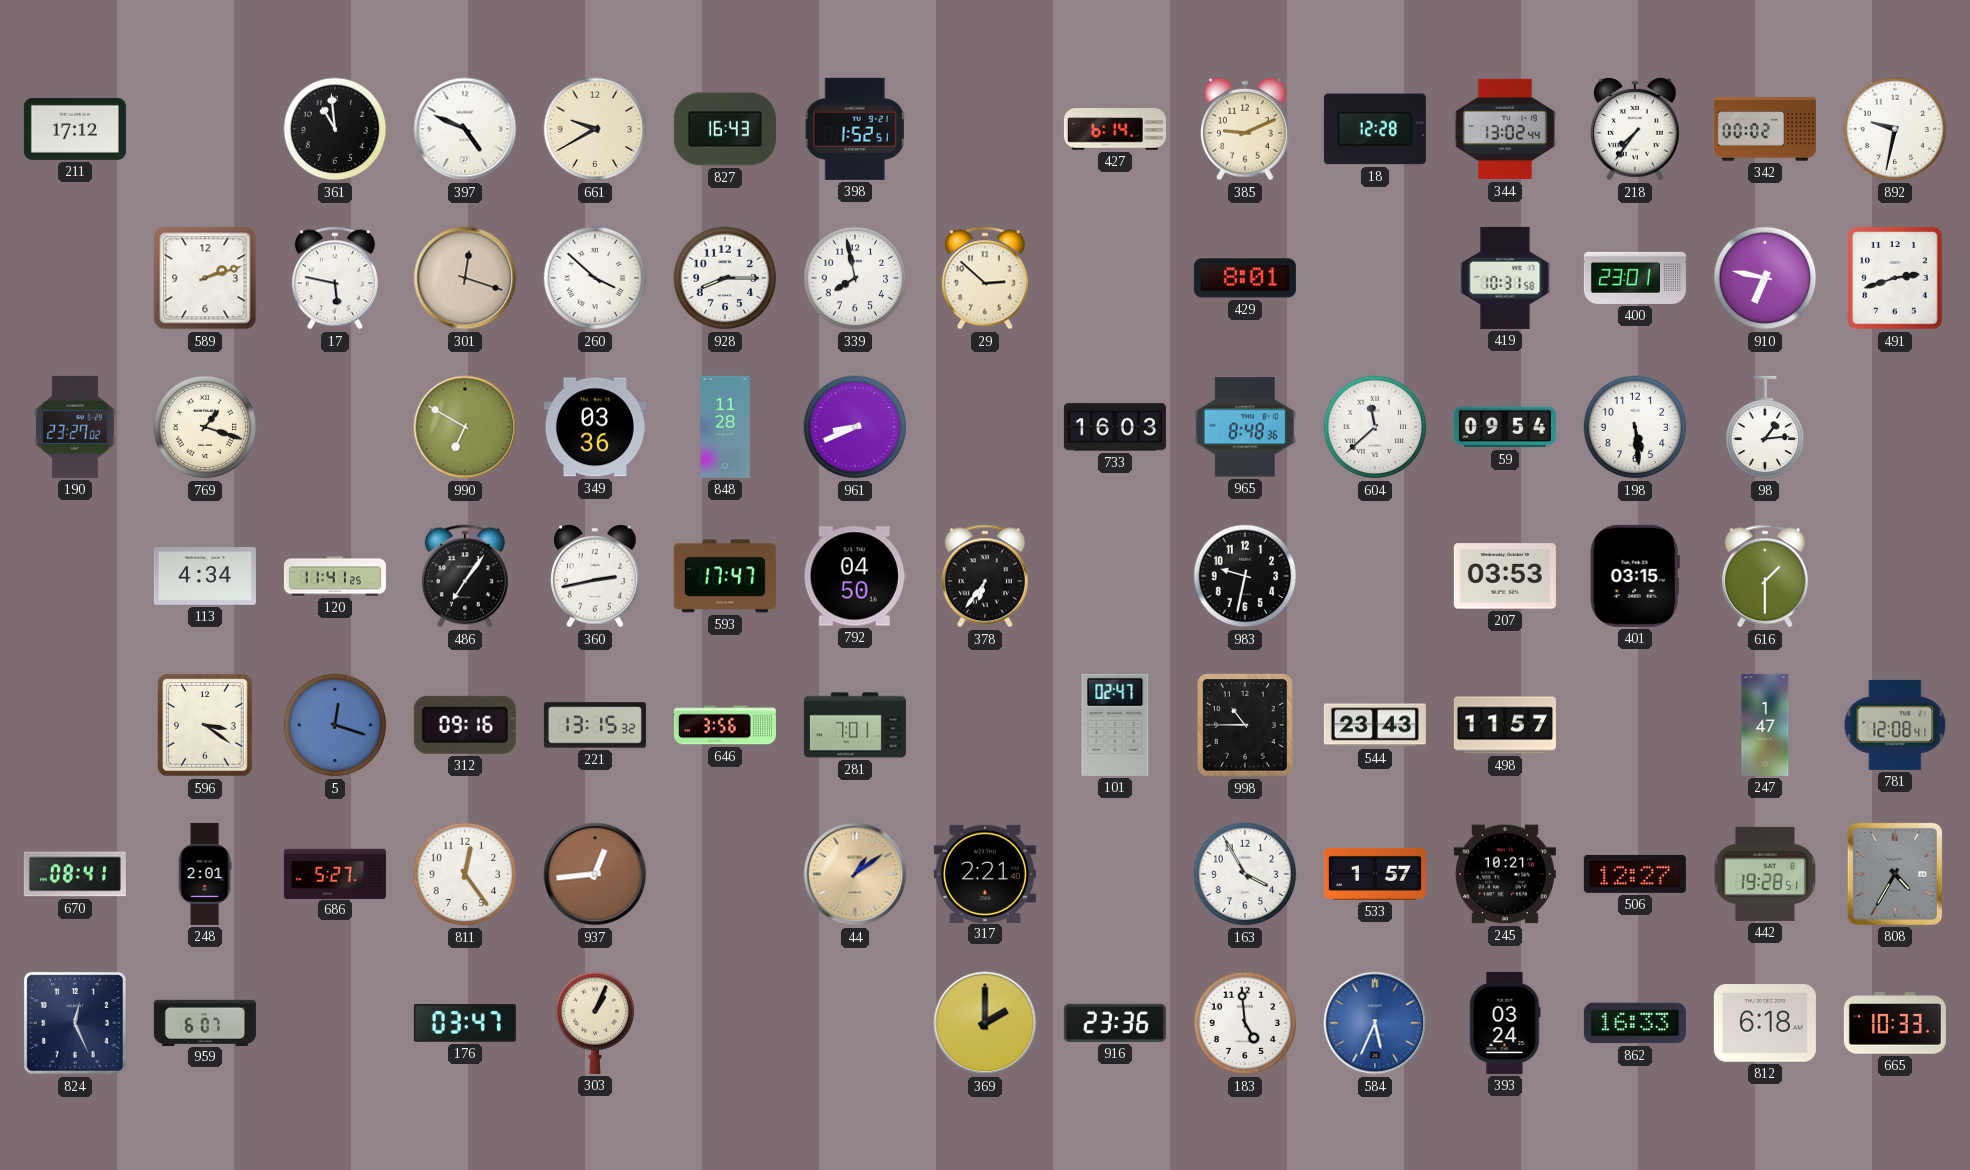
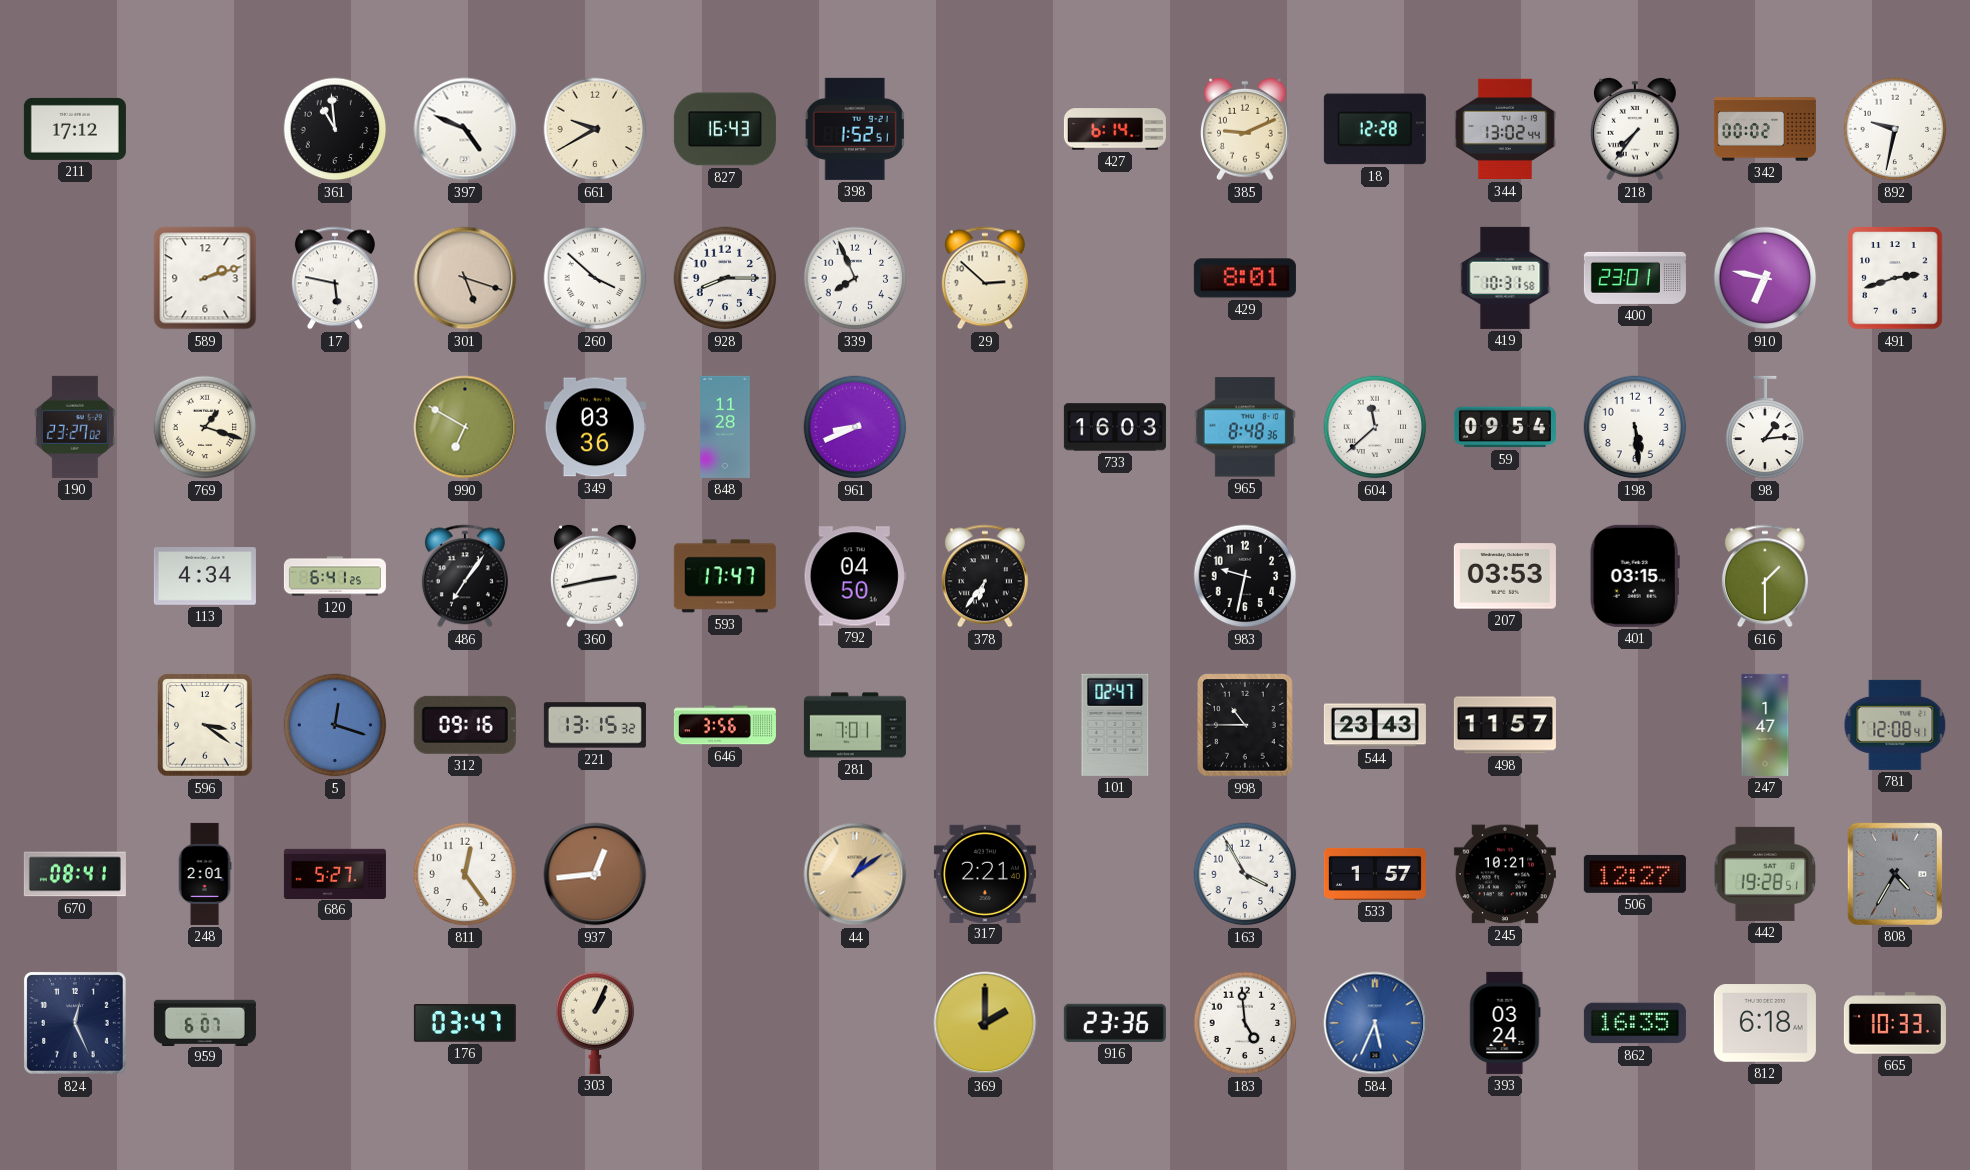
301: 12:18 -> 5:18 (465, 278)
339: 7:58 -> 7:56 (855, 278)
120: 11:41 -> 6:41 (335, 576)
862: 16:33 -> 16:35 (1635, 1023)
